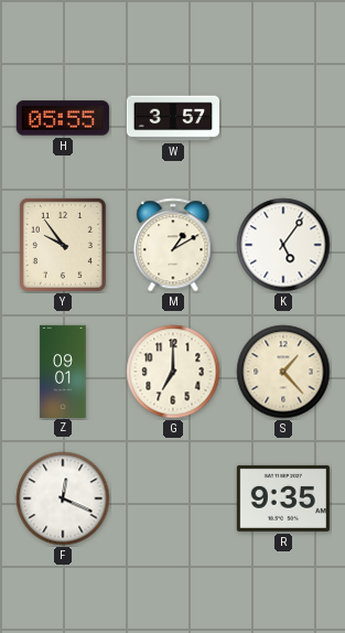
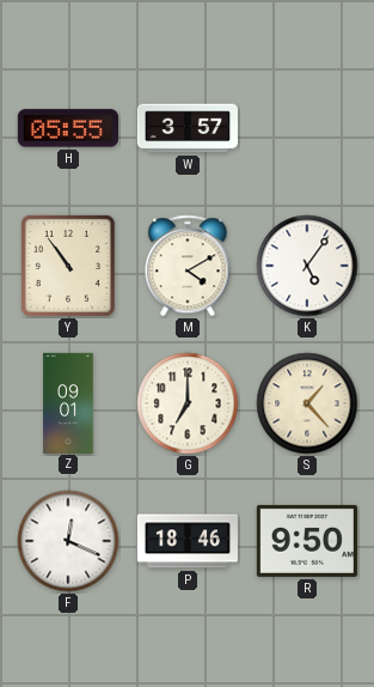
Y: 9:54 -> 10:54 (68, 266)
M: 1:10 -> 4:10 (188, 266)
P: none -> 18:46 (188, 541)
R: 9:35 -> 9:50 (307, 541)
